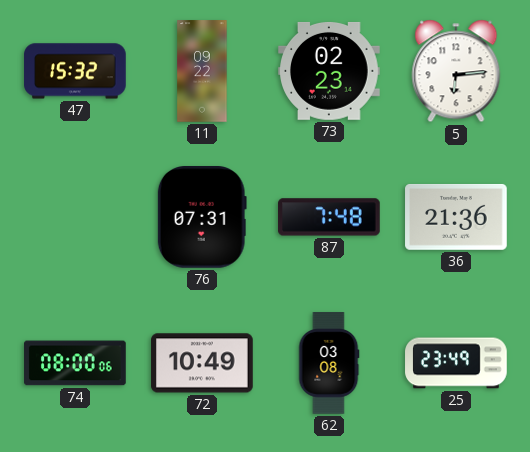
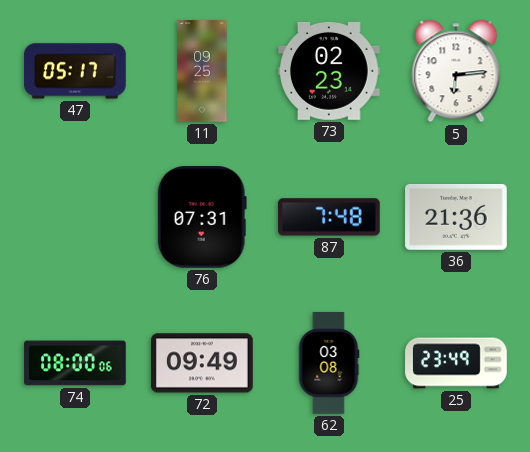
47: 15:32 -> 05:17 (75, 71)
11: 09:22 -> 09:25 (202, 71)
72: 10:49 -> 09:49 (202, 363)
